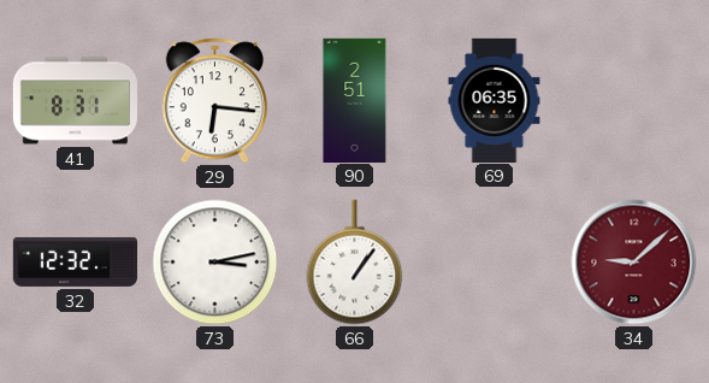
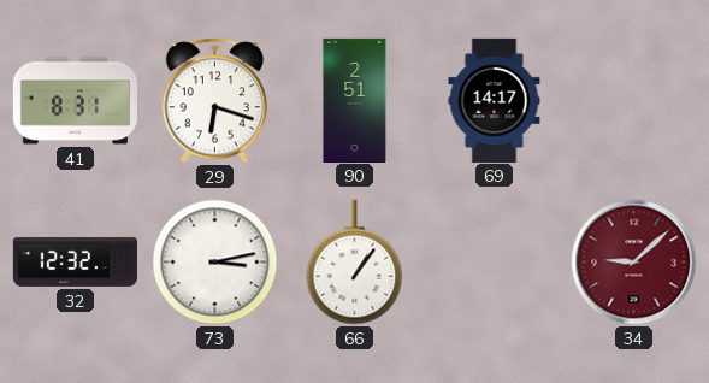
29: 6:16 -> 6:18 (214, 101)
69: 06:35 -> 14:17 (495, 100)
